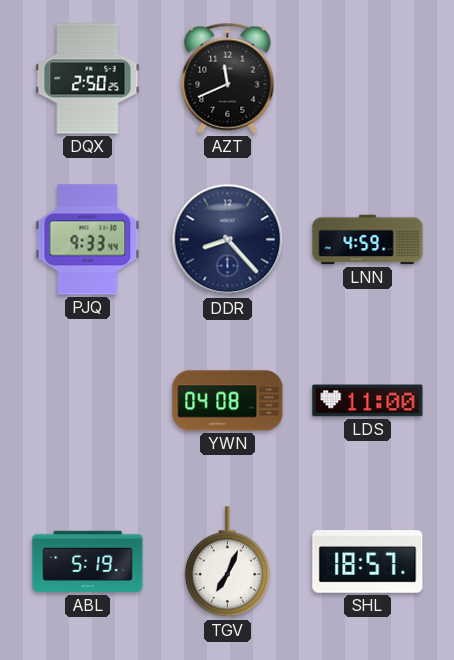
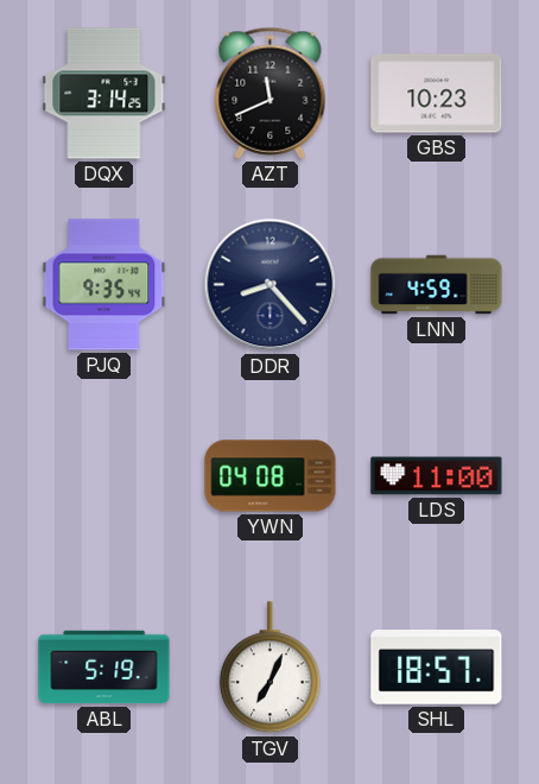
DQX: 2:50 -> 3:14 (104, 94)
GBS: none -> 10:23 (437, 94)
PJQ: 9:33 -> 9:35 (104, 285)
